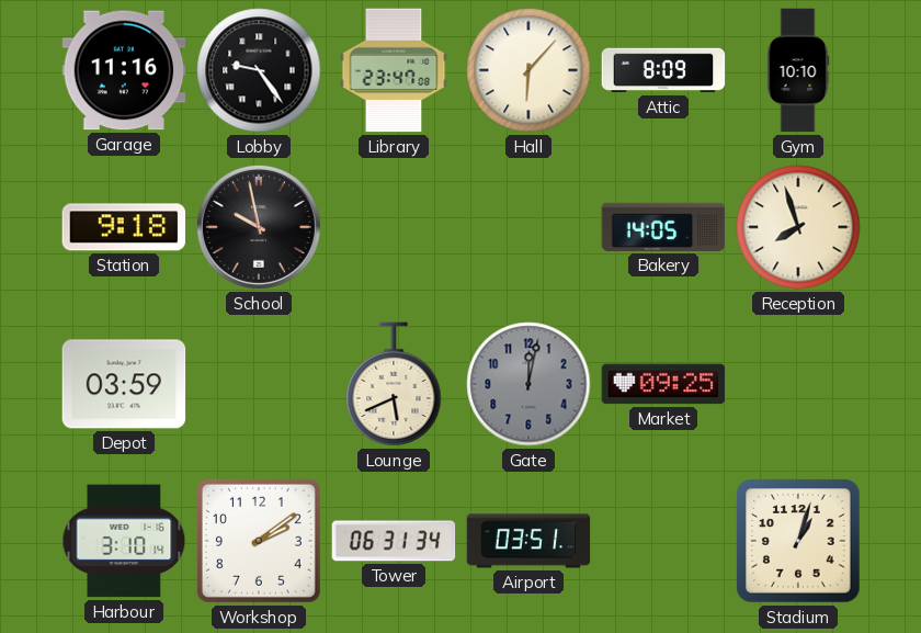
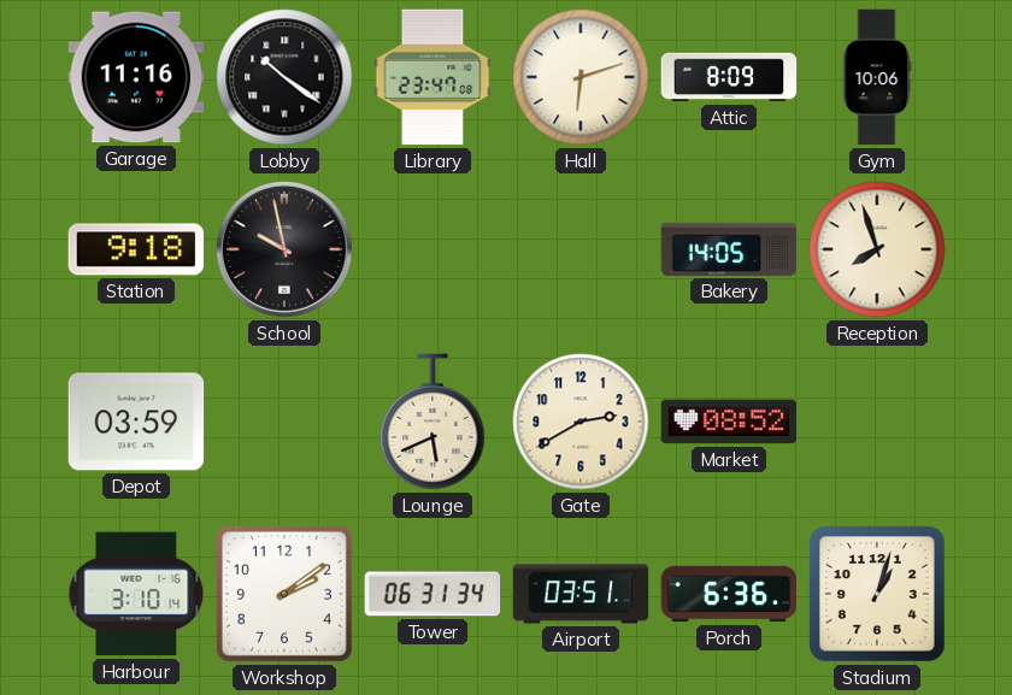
Lobby: 9:24 -> 10:21 (284, 77)
Hall: 6:07 -> 6:12 (581, 77)
Gym: 10:10 -> 10:06 (877, 77)
Gate: 12:02 -> 2:40 (581, 422)
Gate dial: grey -> cream (581, 422)
Market: 09:25 -> 08:52 (729, 422)
Porch: none -> 6:36 (729, 594)
